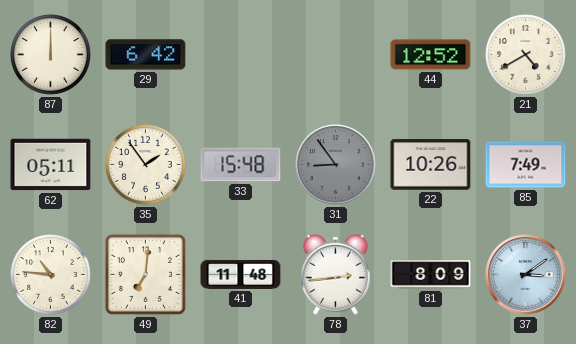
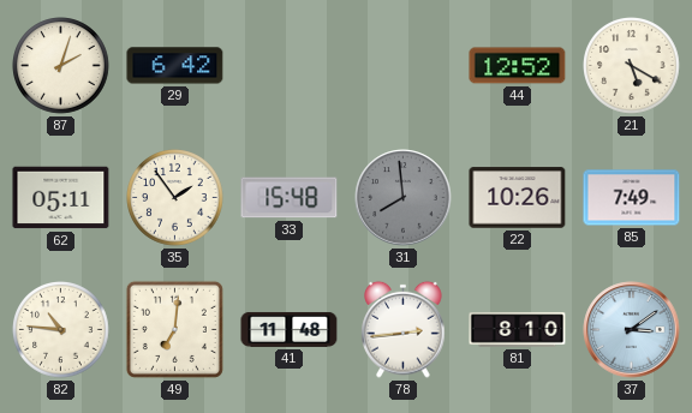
87: 12:00 -> 2:03 (61, 66)
21: 4:40 -> 5:20 (632, 66)
31: 8:54 -> 7:59 (404, 198)
81: 8:09 -> 8:10 (518, 330)
